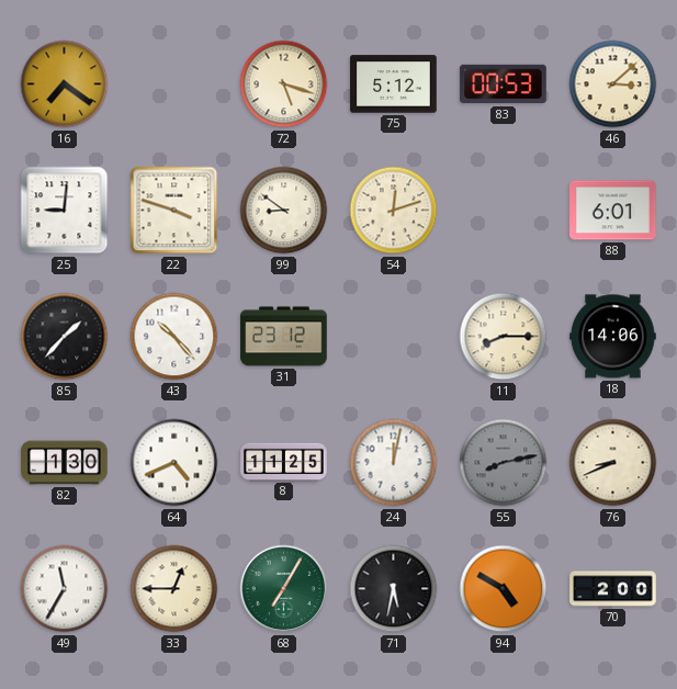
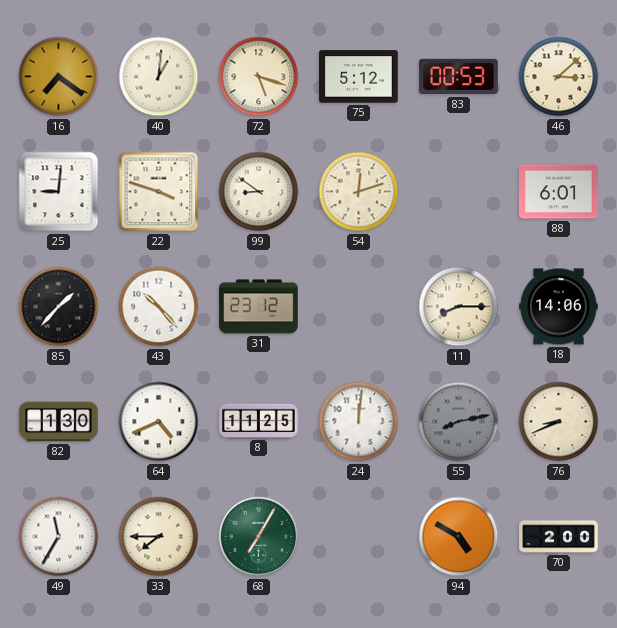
40: none -> 1:01 (159, 77)
24: 12:02 -> 12:01 (359, 422)
33: 12:45 -> 7:45 (159, 537)
71: 5:32 -> none (394, 589)
